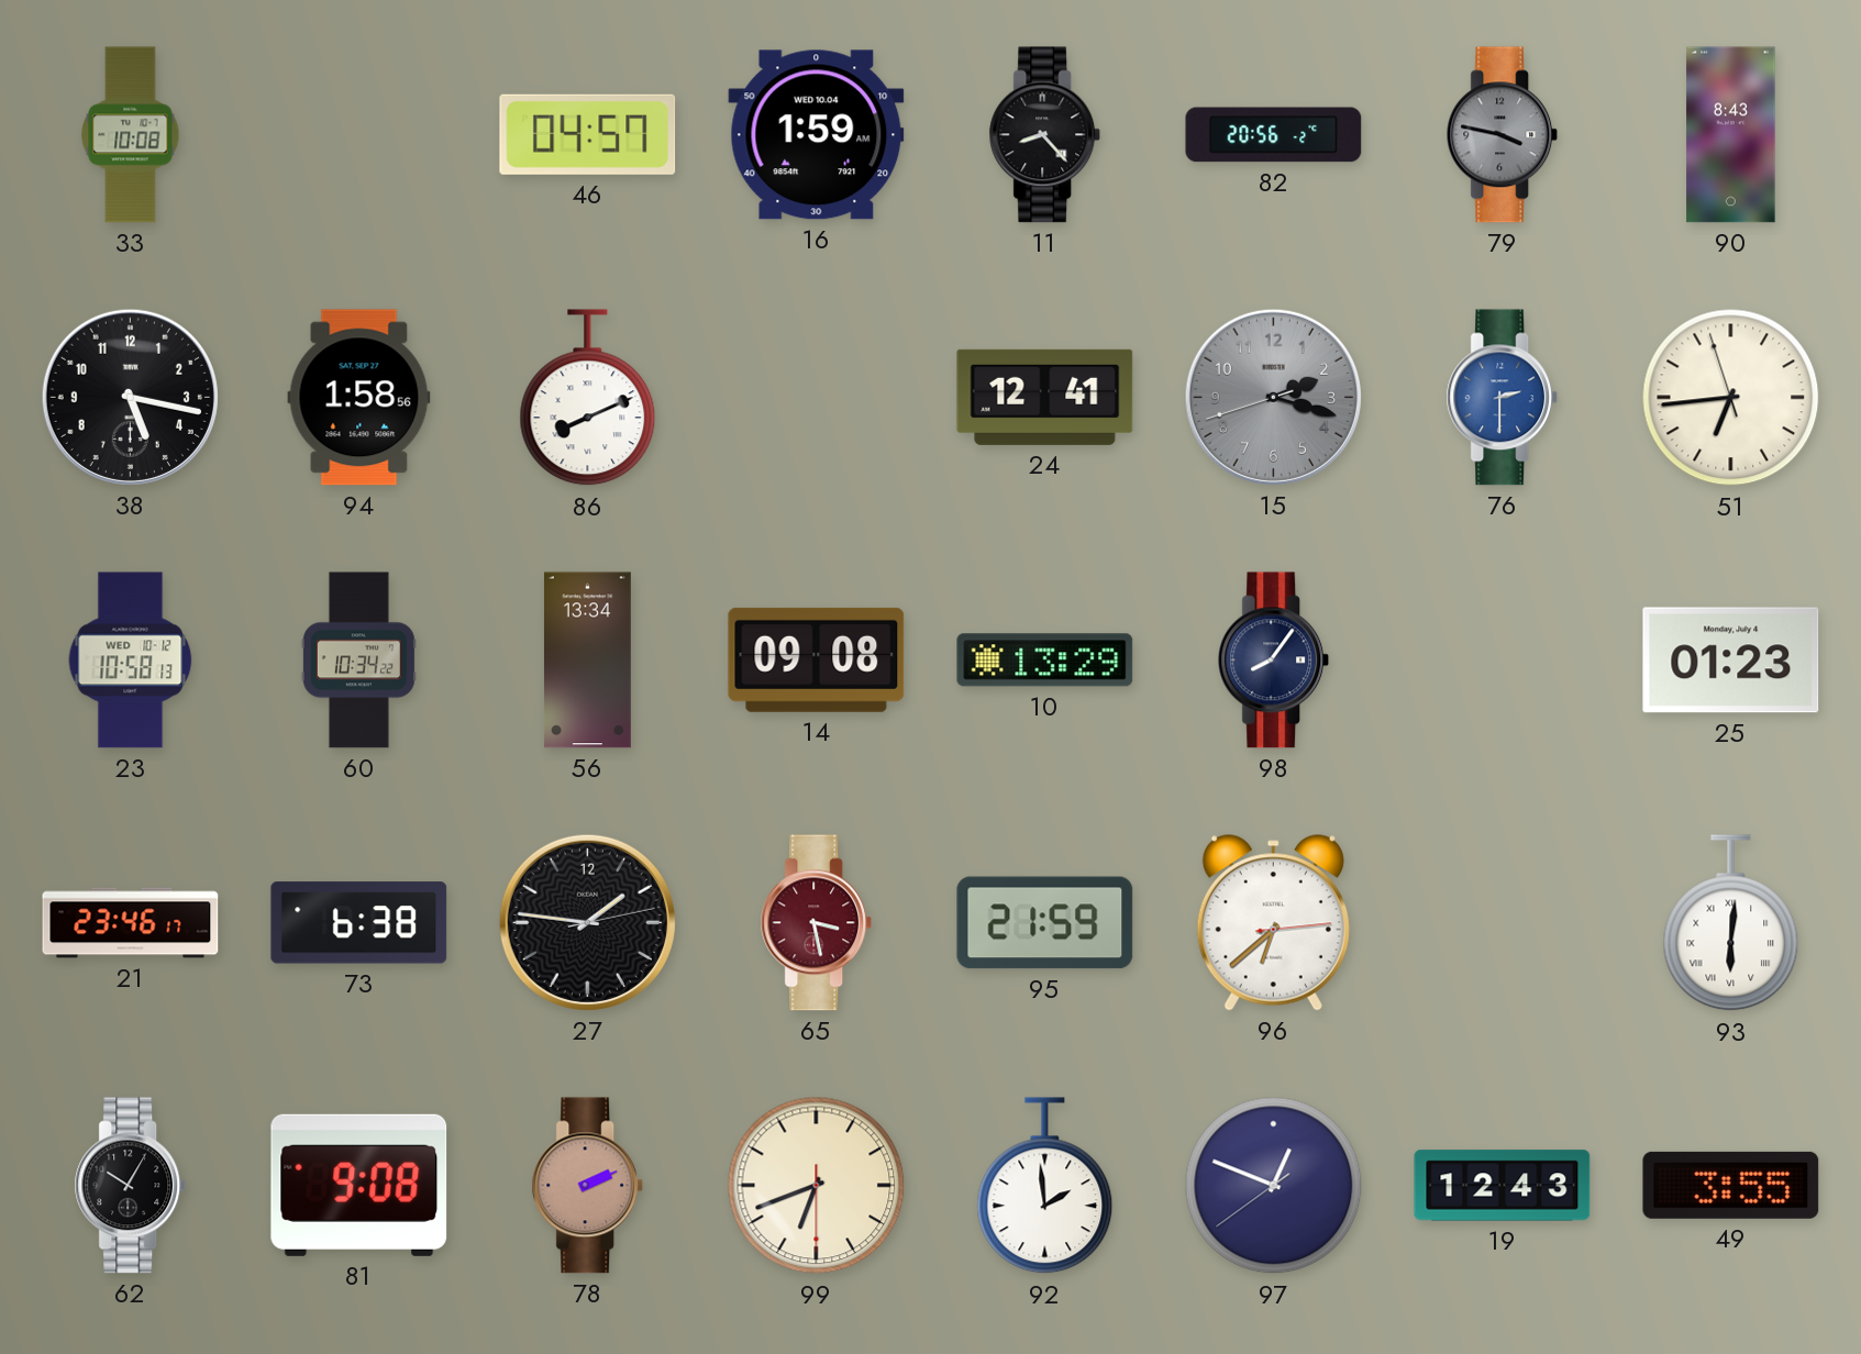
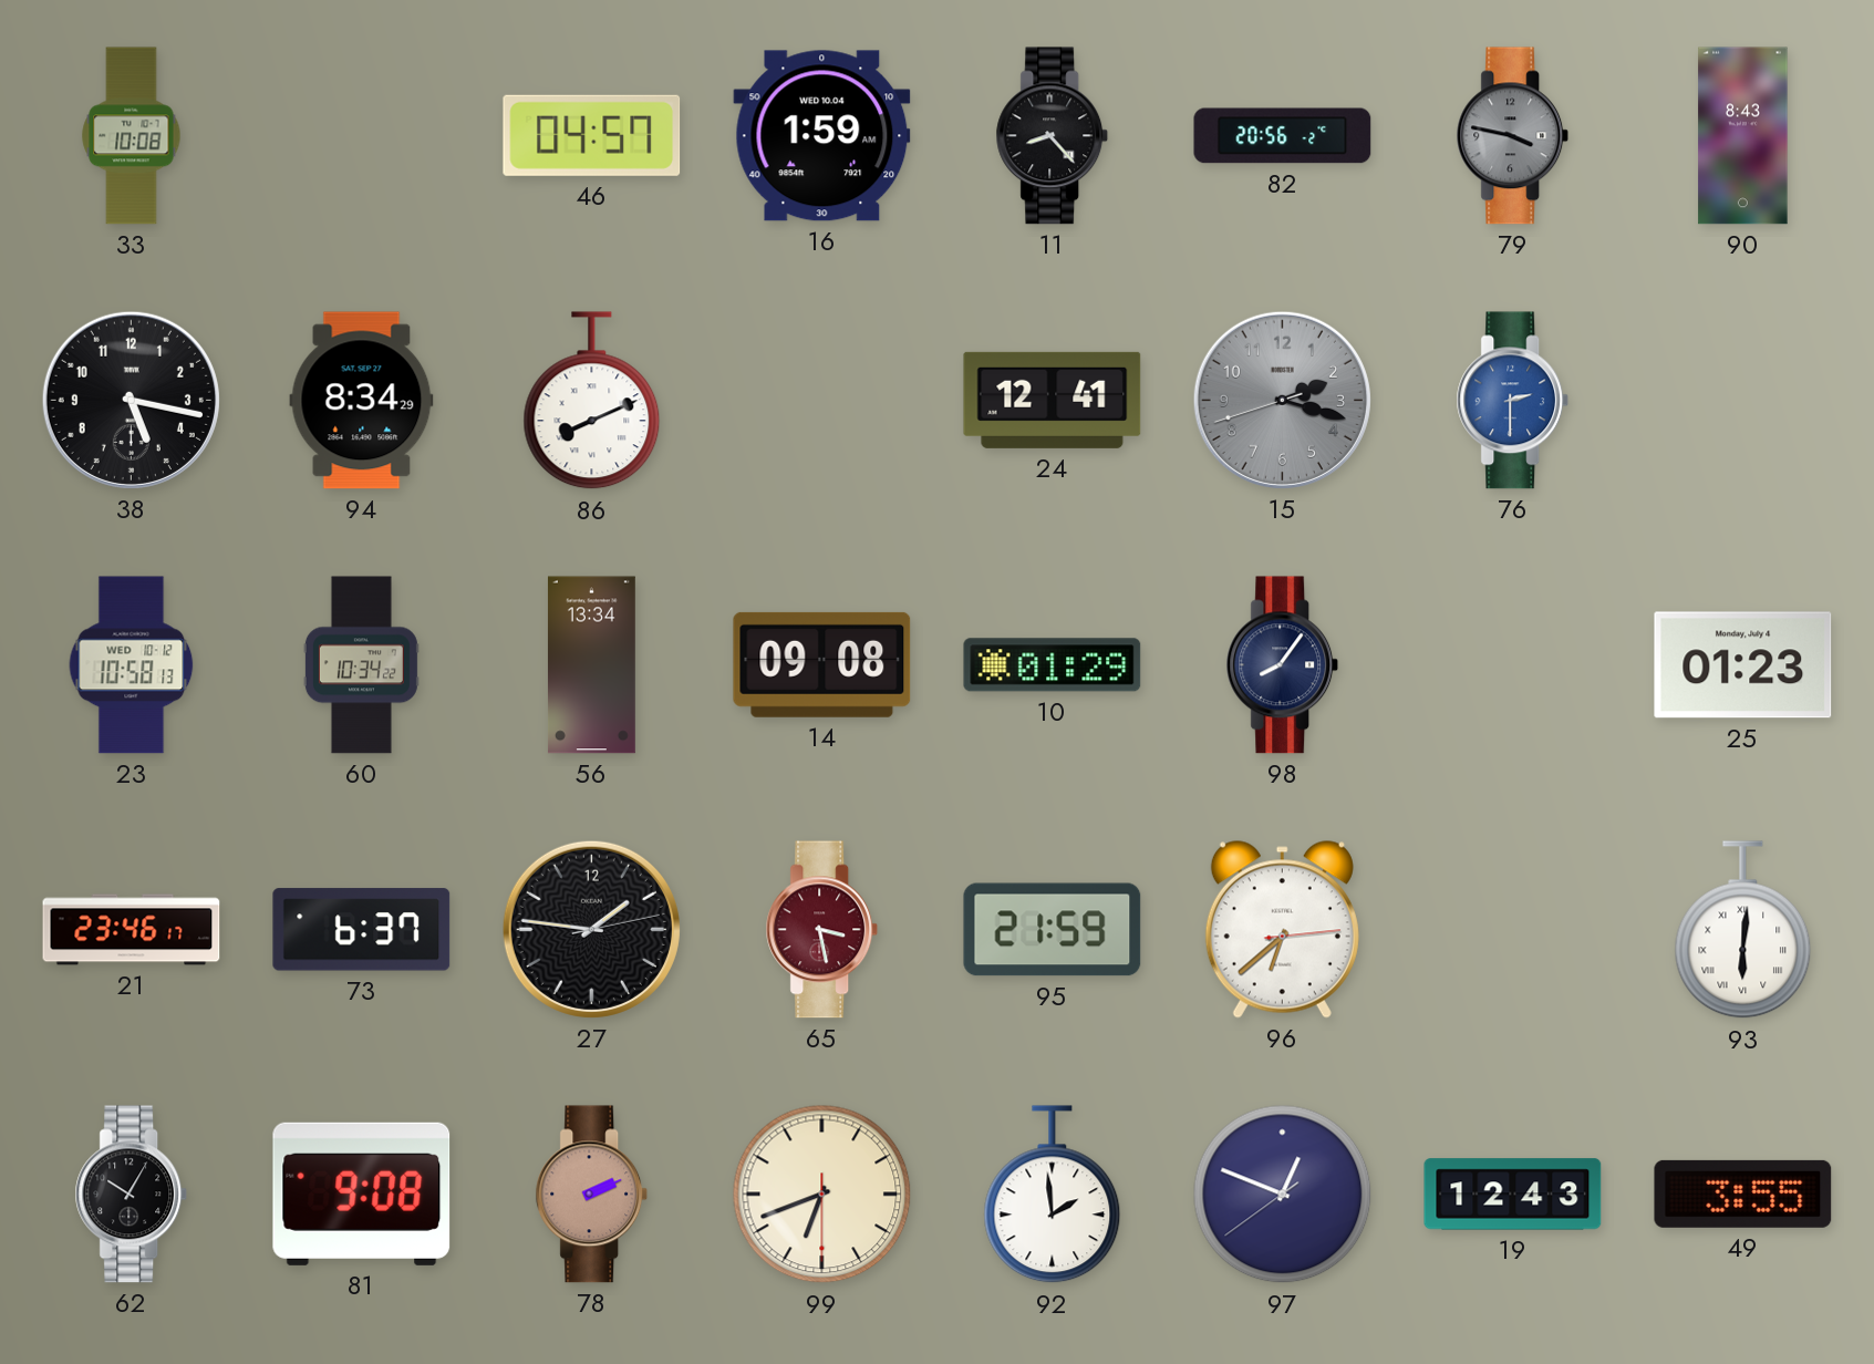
94: 1:58 -> 8:34 (362, 401)
51: 6:43 -> none (1731, 398)
10: 13:29 -> 01:29 (1053, 665)
73: 6:38 -> 6:37 (362, 930)
